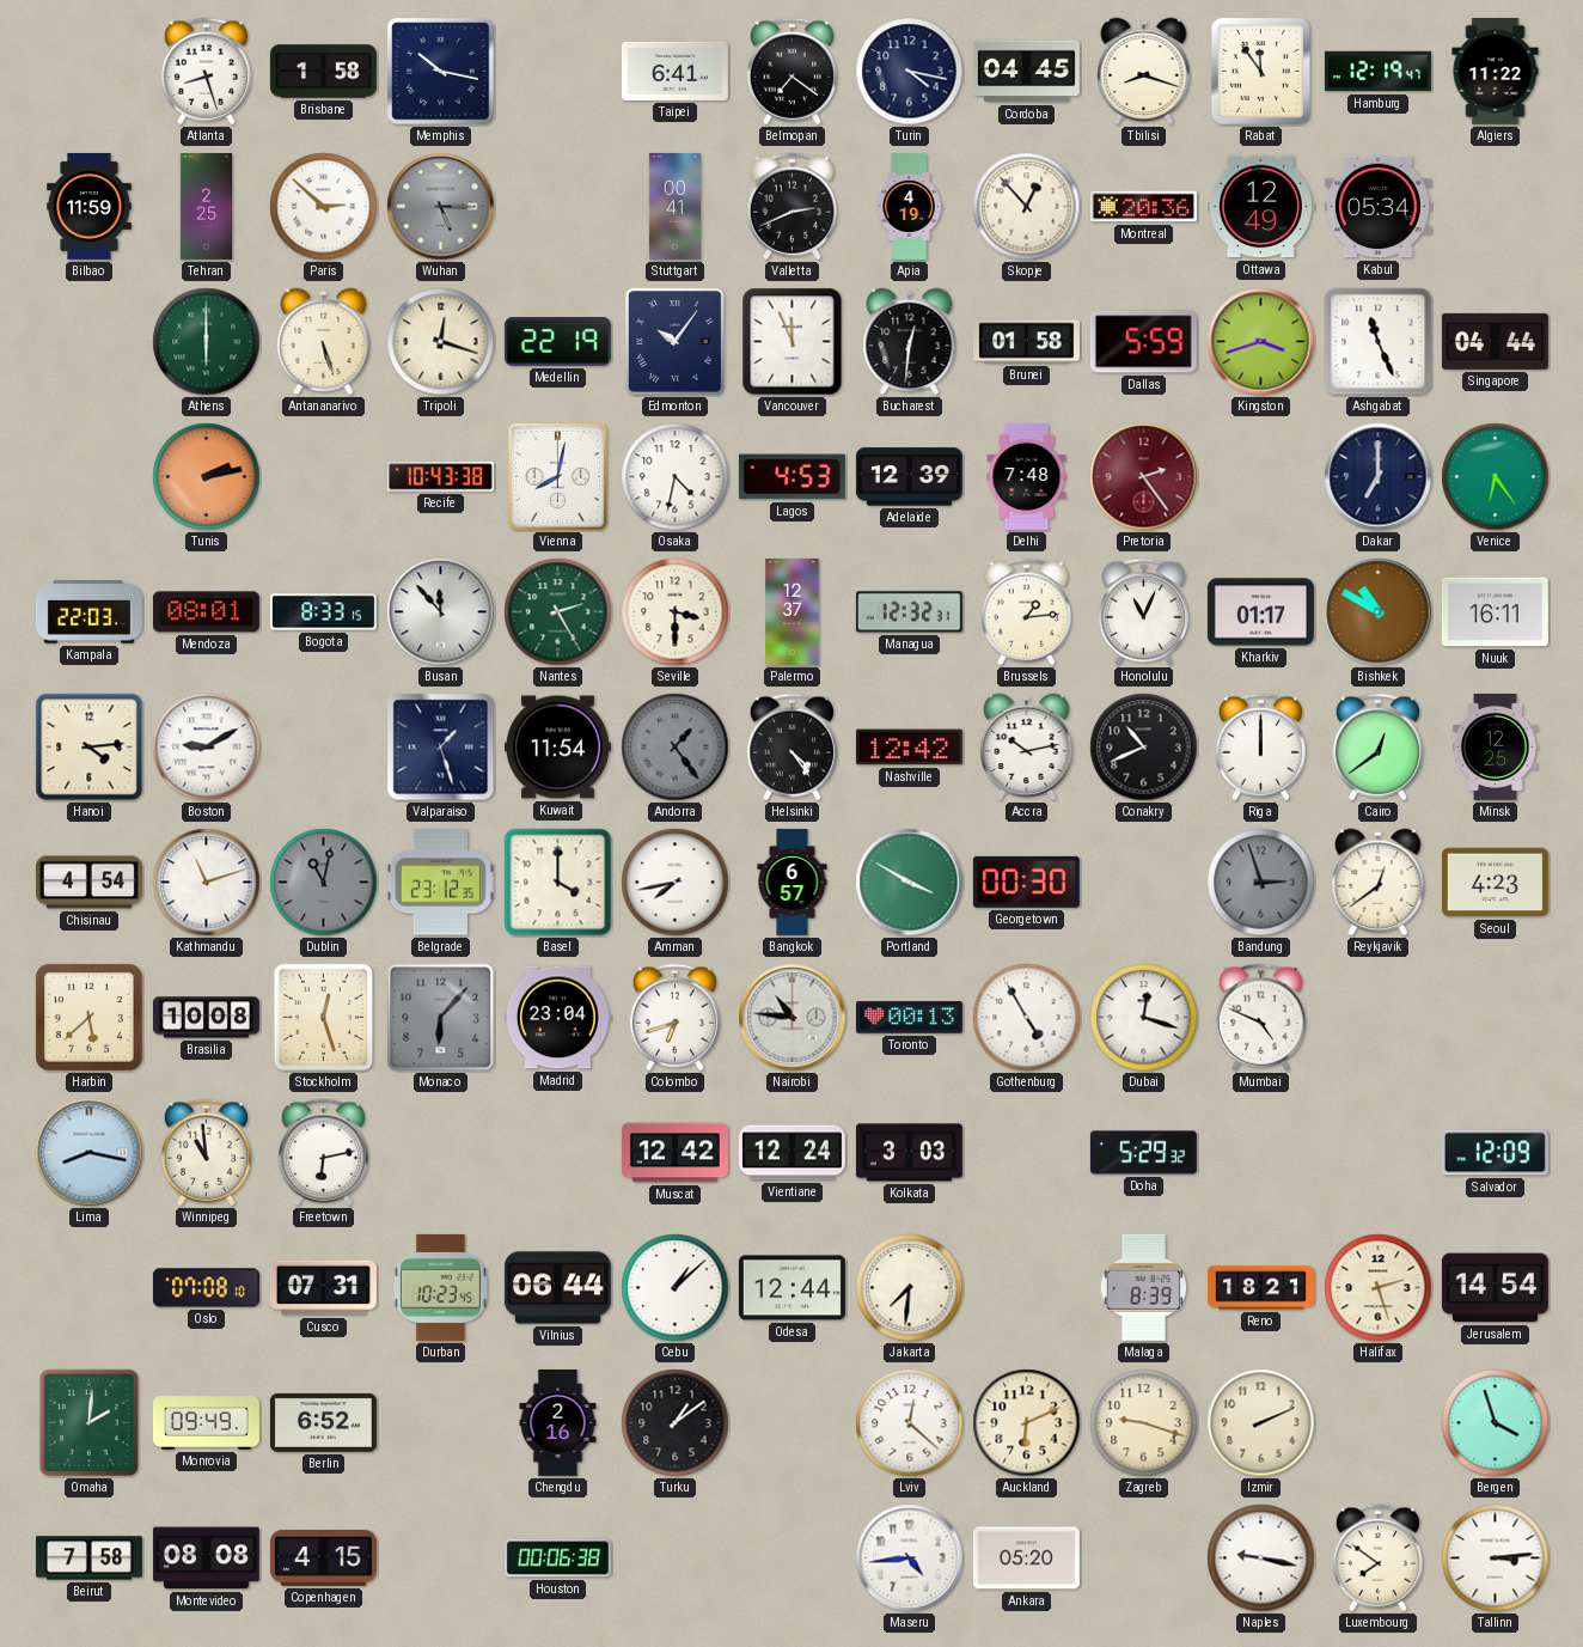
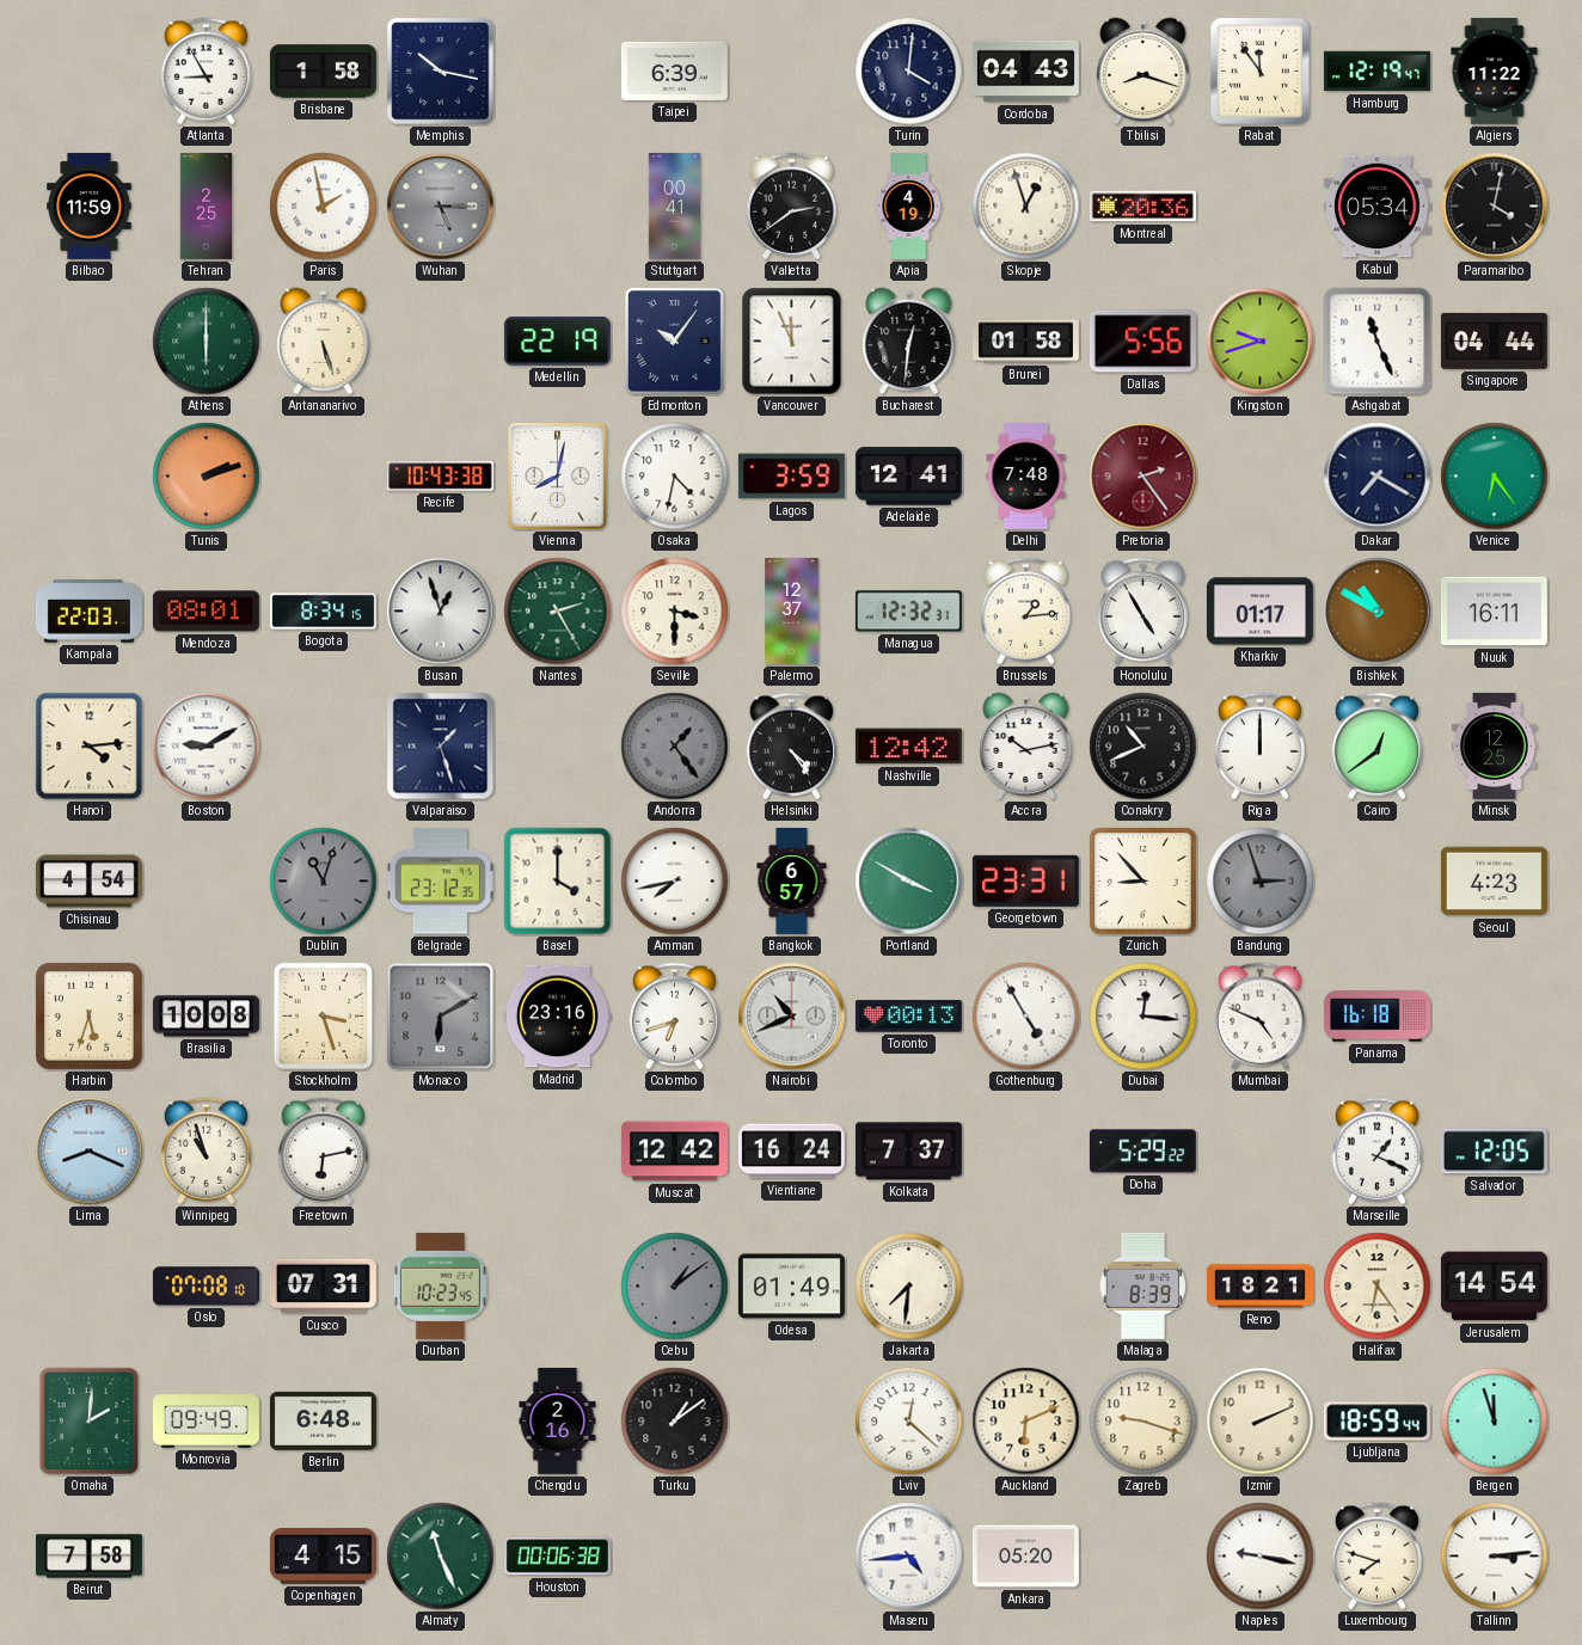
Atlanta: 8:27 -> 8:55 (206, 72)
Taipei: 6:41 -> 6:39 (674, 70)
Belmopan: 7:21 -> none (791, 72)
Turin: 4:17 -> 4:01 (909, 72)
Cordoba: 04:45 -> 04:43 (1025, 72)
Paris: 2:52 -> 1:58 (324, 207)
Valletta: 2:41 -> 2:39 (791, 207)
Skopje: 12:53 -> 12:57 (1026, 207)
Ottawa: 12:49 -> none (1260, 207)
Paramaribo: none -> 4:02 (1495, 207)
Tripoli: 12:18 -> none (441, 342)
Dallas: 5:59 -> 5:56 (1142, 342)
Kingston: 3:42 -> 9:42 (1261, 342)
Tunis: 2:13 -> 2:12 (207, 477)
Lagos: 4:53 -> 3:59 (791, 477)
Adelaide: 12:39 -> 12:41 (908, 477)
Dakar: 7:00 -> 7:20 (1378, 477)
Bogota: 8:33 -> 8:34 (323, 612)
Busan: 11:53 -> 12:57 (441, 612)
Honolulu: 11:04 -> 4:55 (1142, 612)
Kuwait: 11:54 -> none (557, 748)
Kathmandu: 11:12 -> none (207, 883)
Dublin: 11:02 -> 11:03 (324, 882)
Georgetown: 00:30 -> 23:31 (1025, 880)
Zurich: none -> 8:53 (1143, 882)
Reykjavik: 12:39 -> none (1379, 883)
Harbin: 5:38 -> 5:33 (90, 1017)
Stockholm: 12:27 -> 3:27 (324, 1017)
Monaco: 6:07 -> 6:10 (441, 1017)
Madrid: 23:04 -> 23:16 (557, 1017)
Nairobi: 10:46 -> 10:41 (792, 1017)
Dubai: 12:18 -> 12:16 (1143, 1017)
Panama: none -> 16:18 (1376, 1017)
Lima: 8:17 -> 8:19 (90, 1152)
Winnipeg: 10:59 -> 10:57 (206, 1152)
Vientiane: 12:24 -> 16:24 (791, 1152)
Kolkata: 3:03 -> 7:37 (908, 1152)
Doha: 5:29:32 -> 5:29:22 (1142, 1152)
Marseille: none -> 1:19 (1376, 1152)
Salvador: 12:09 -> 12:05 (1494, 1152)
Vilnius: 06:44 -> none (557, 1288)
Cebu: 1:08 -> 1:09 (675, 1287)
Cebu dial: white -> grey (675, 1287)
Odesa: 12:44 -> 01:49 (791, 1287)
Halifax: 2:27 -> 6:24 (1378, 1287)
Berlin: 6:52 -> 6:48 (323, 1420)
Ljubljana: none -> 18:59 (1376, 1422)
Bergen: 3:57 -> 11:57 (1495, 1422)
Montevideo: 08:08 -> none (206, 1558)
Almaty: none -> 11:26 (441, 1557)
Luxembourg: 7:51 -> 7:48 (1376, 1557)
